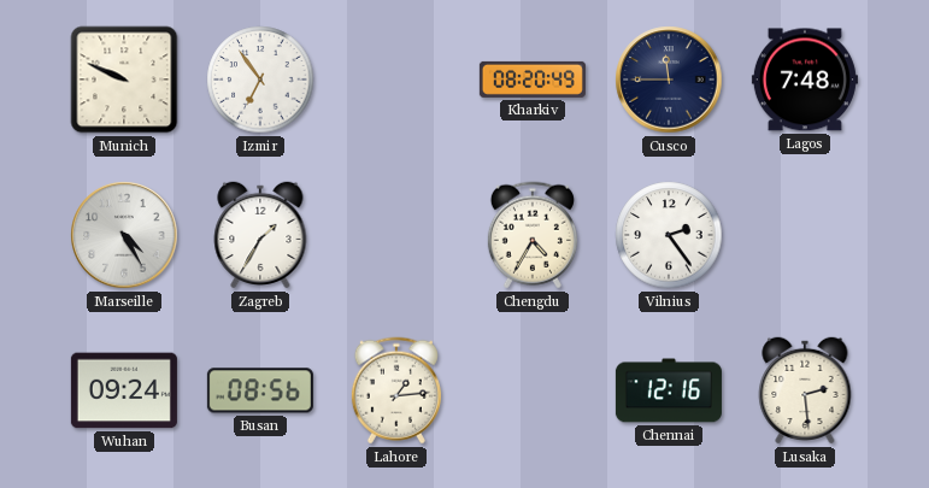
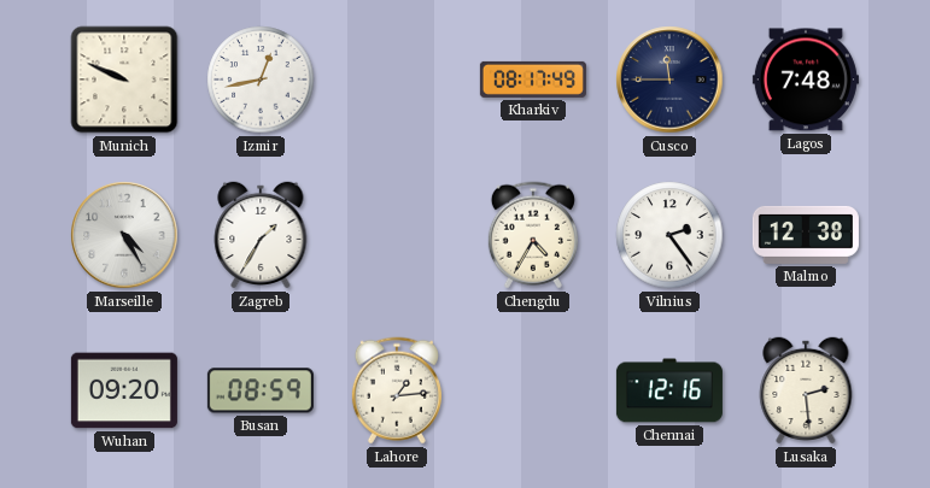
Izmir: 6:54 -> 12:43 (261, 80)
Kharkiv: 08:20 -> 08:17 (533, 80)
Malmo: none -> 12:38 (806, 235)
Wuhan: 09:24 -> 09:20 (124, 390)
Busan: 08:56 -> 08:59 (261, 390)
